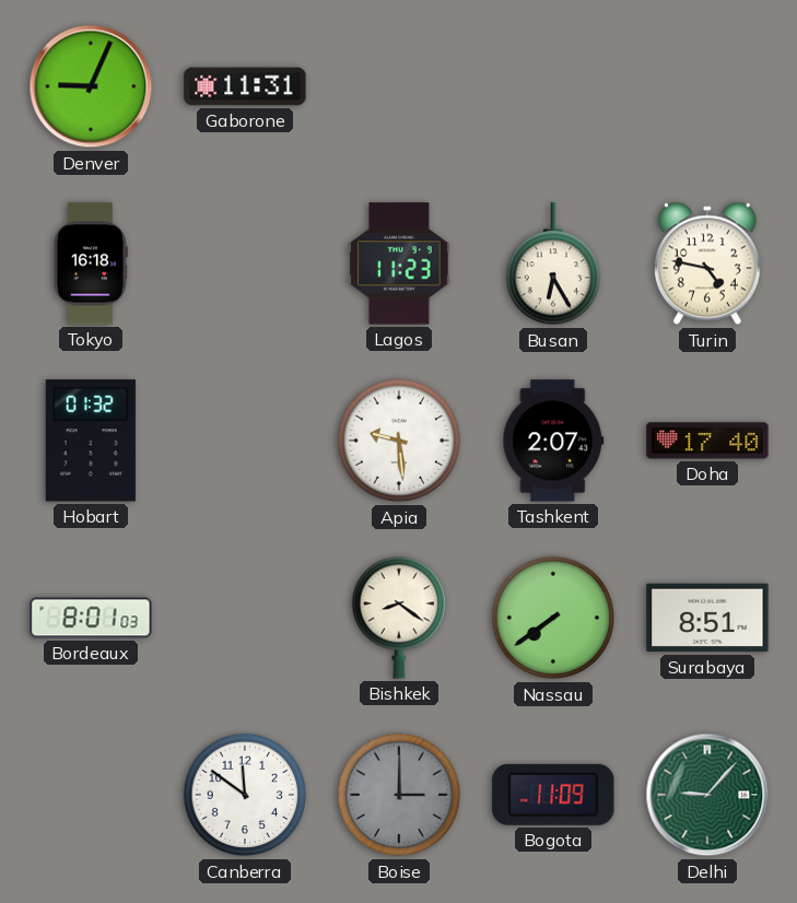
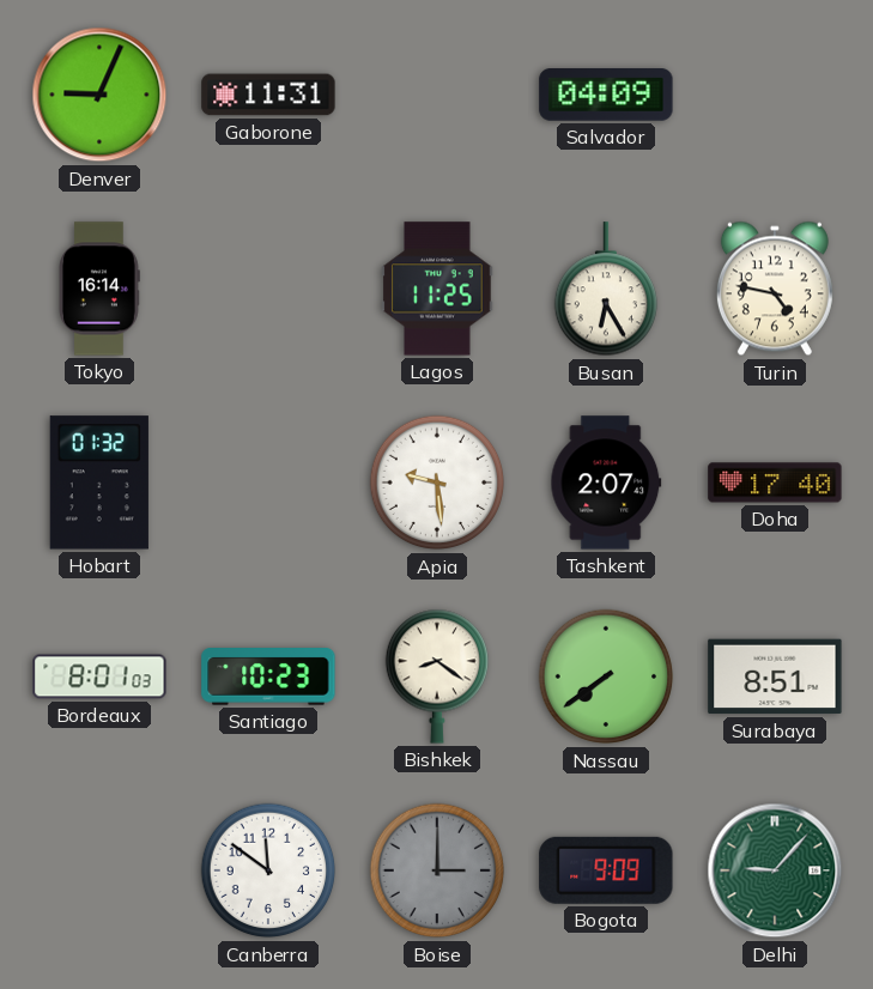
Salvador: none -> 04:09 (606, 96)
Tokyo: 16:18 -> 16:14 (99, 289)
Lagos: 11:23 -> 11:25 (437, 289)
Santiago: none -> 10:23 (268, 678)
Bogota: 11:09 -> 9:09 (606, 870)
